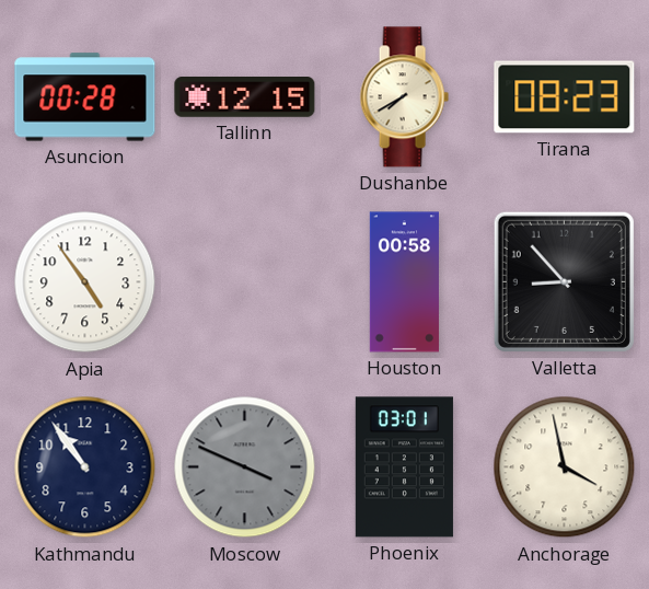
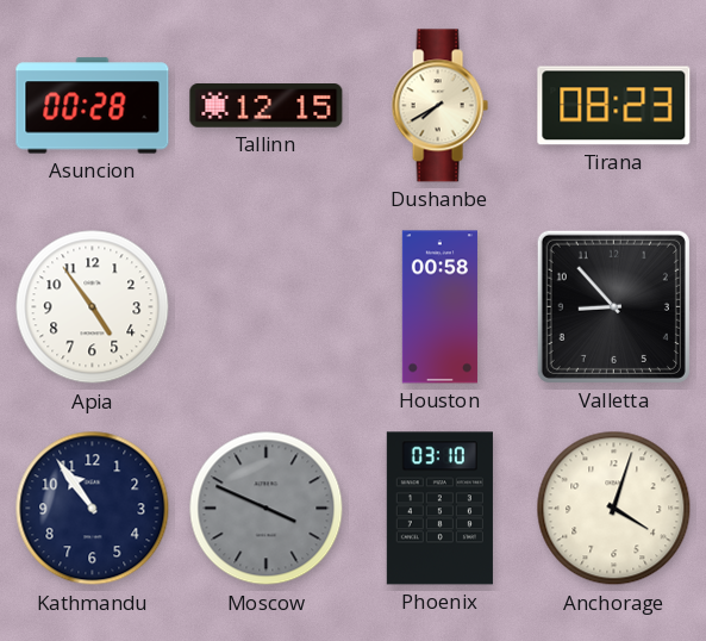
Phoenix: 03:01 -> 03:10 (439, 509)
Anchorage: 3:58 -> 4:03 (614, 509)
